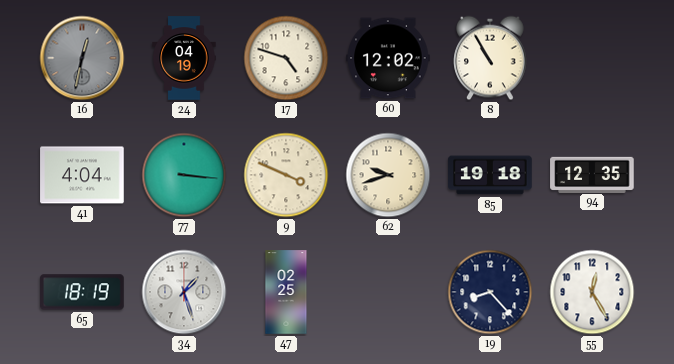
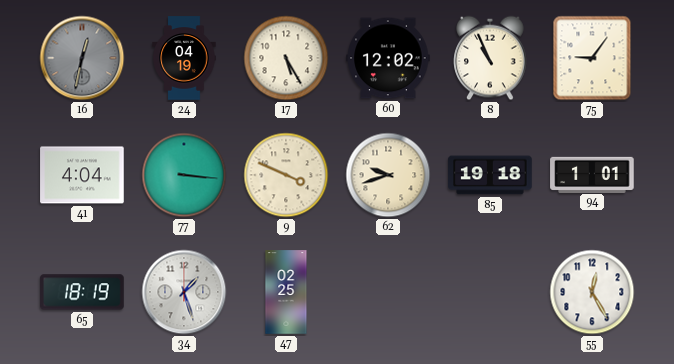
17: 4:48 -> 5:25 (286, 58)
8: 10:55 -> 10:56 (490, 58)
75: none -> 9:06 (592, 58)
94: 12:35 -> 1:01 (592, 174)
19: 8:23 -> none (490, 292)
